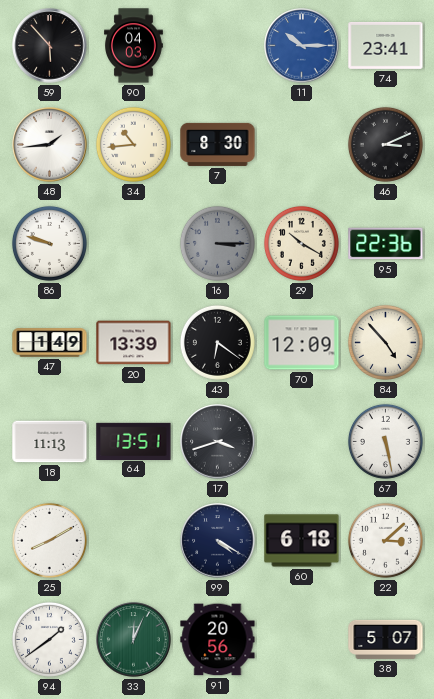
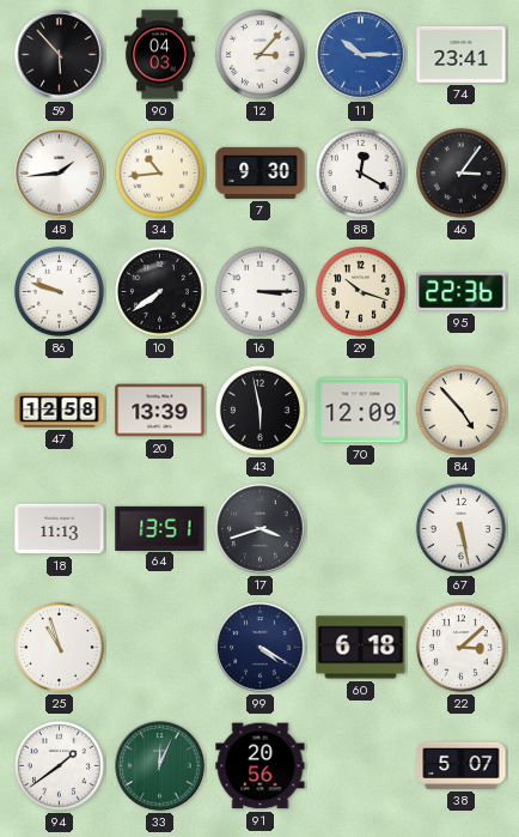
12: none -> 3:07 (259, 54)
7: 8:30 -> 9:30 (261, 172)
88: none -> 12:20 (360, 172)
46: 3:11 -> 3:06 (460, 172)
10: none -> 7:39 (159, 291)
16 dial: grey -> white (259, 291)
29: 10:20 -> 10:18 (360, 291)
47: 1:49 -> 12:58 (60, 411)
43: 6:21 -> 5:58 (259, 410)
25: 8:10 -> 10:57 (59, 647)
